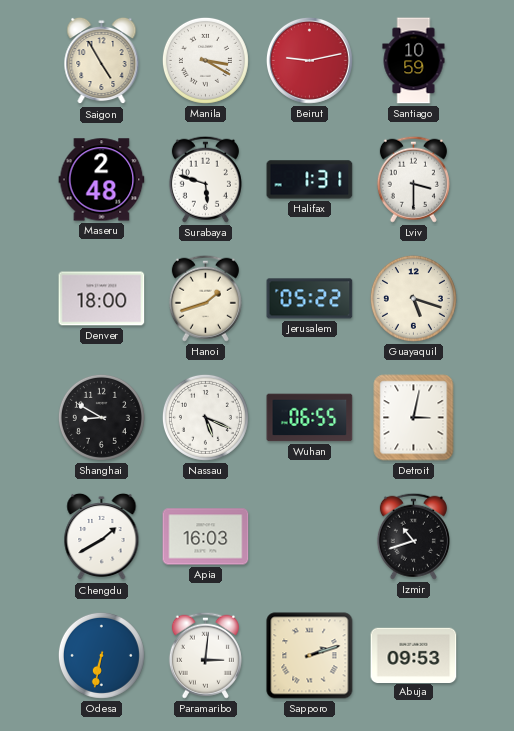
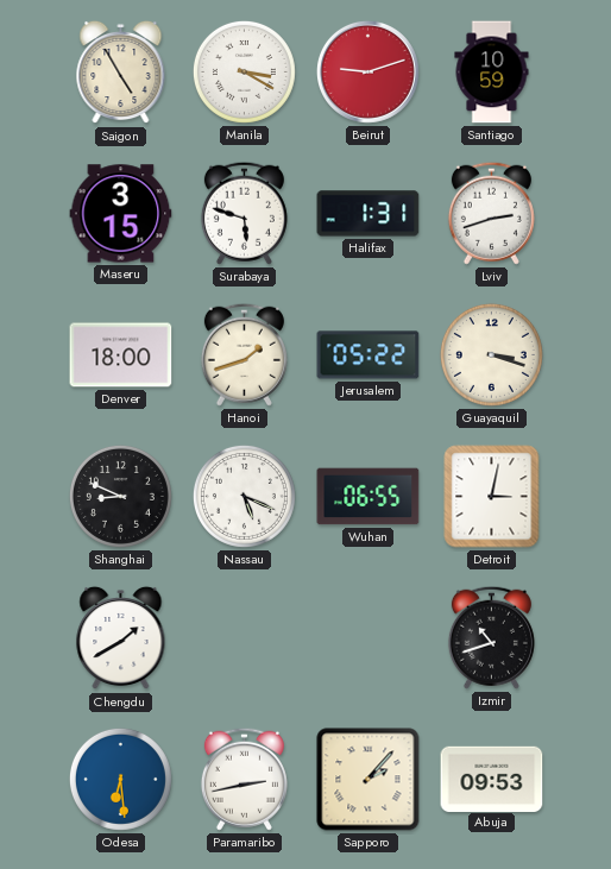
Beirut: 9:13 -> 9:12 (367, 71)
Maseru: 2:48 -> 3:15 (121, 214)
Lviv: 3:30 -> 2:42 (491, 213)
Guayaquil: 5:18 -> 3:18 (491, 354)
Shanghai: 8:50 -> 8:49 (120, 496)
Apia: 16:03 -> none (206, 537)
Odesa: 6:32 -> 6:29 (120, 779)
Paramaribo: 3:01 -> 2:43 (244, 779)
Sapporo: 2:12 -> 2:07 (369, 780)
